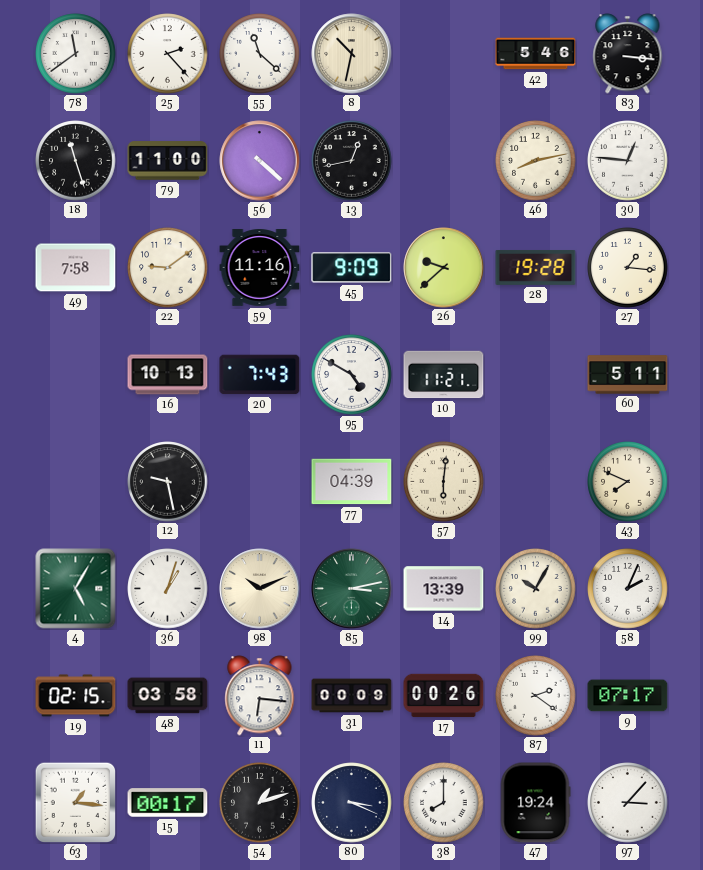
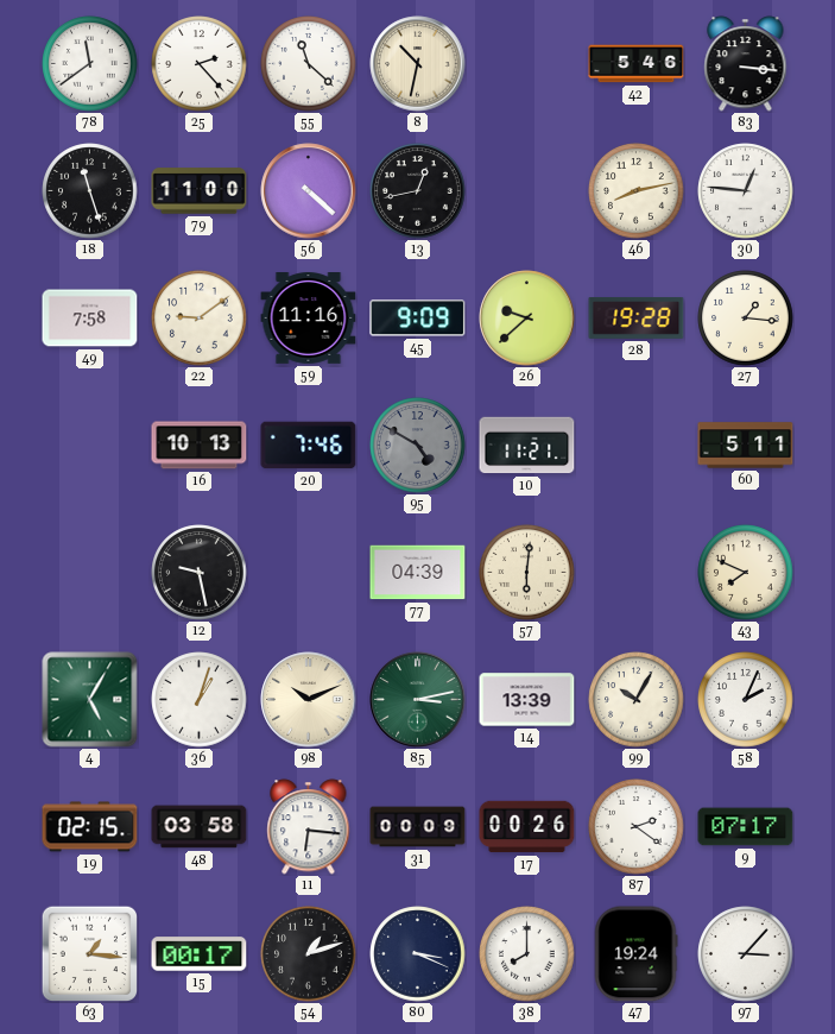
20: 7:43 -> 7:46 (309, 446)
95 dial: white -> grey (418, 446)
